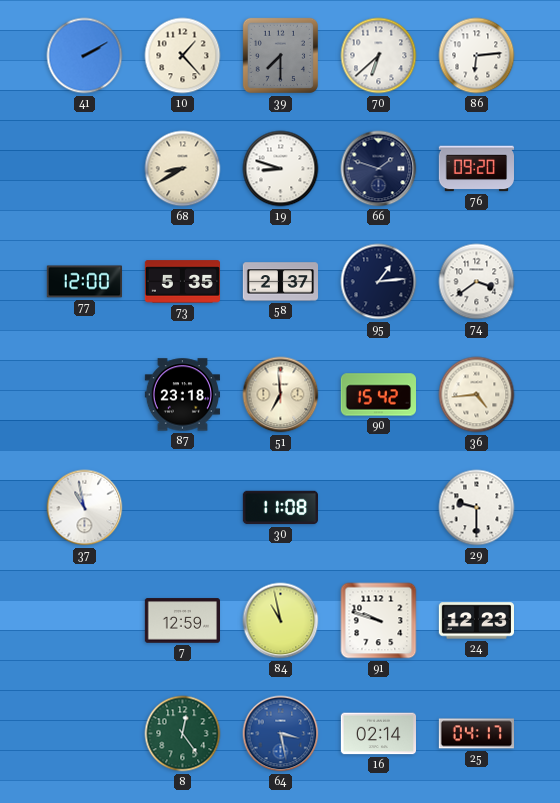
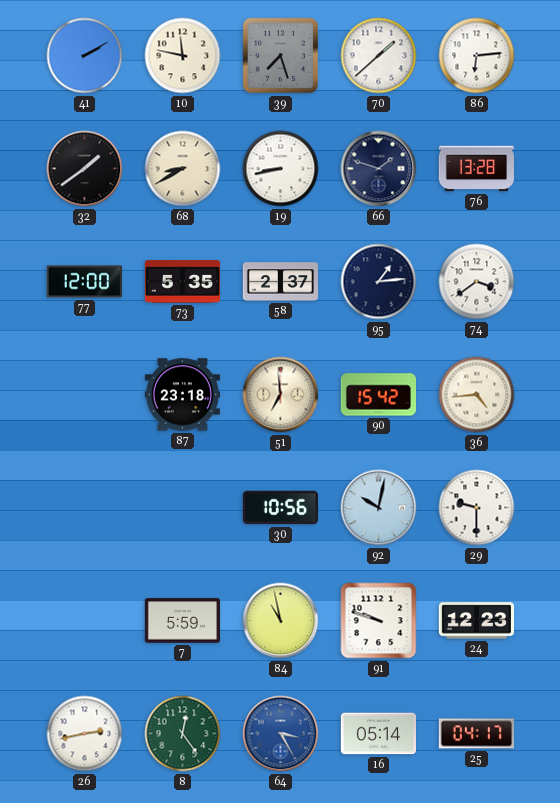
10: 1:23 -> 11:47 (183, 56)
39: 7:30 -> 7:27 (280, 55)
70: 6:38 -> 1:38 (379, 56)
32: none -> 1:39 (85, 169)
19: 8:48 -> 8:43 (281, 169)
76: 09:20 -> 13:28 (476, 169)
37: 10:58 -> none (85, 508)
30: 11:08 -> 10:56 (280, 508)
92: none -> 10:02 (379, 508)
7: 12:59 -> 5:59 (182, 621)
26: none -> 2:43 (85, 734)
64: 3:28 -> 3:25 (281, 734)
16: 02:14 -> 05:14 (378, 734)
